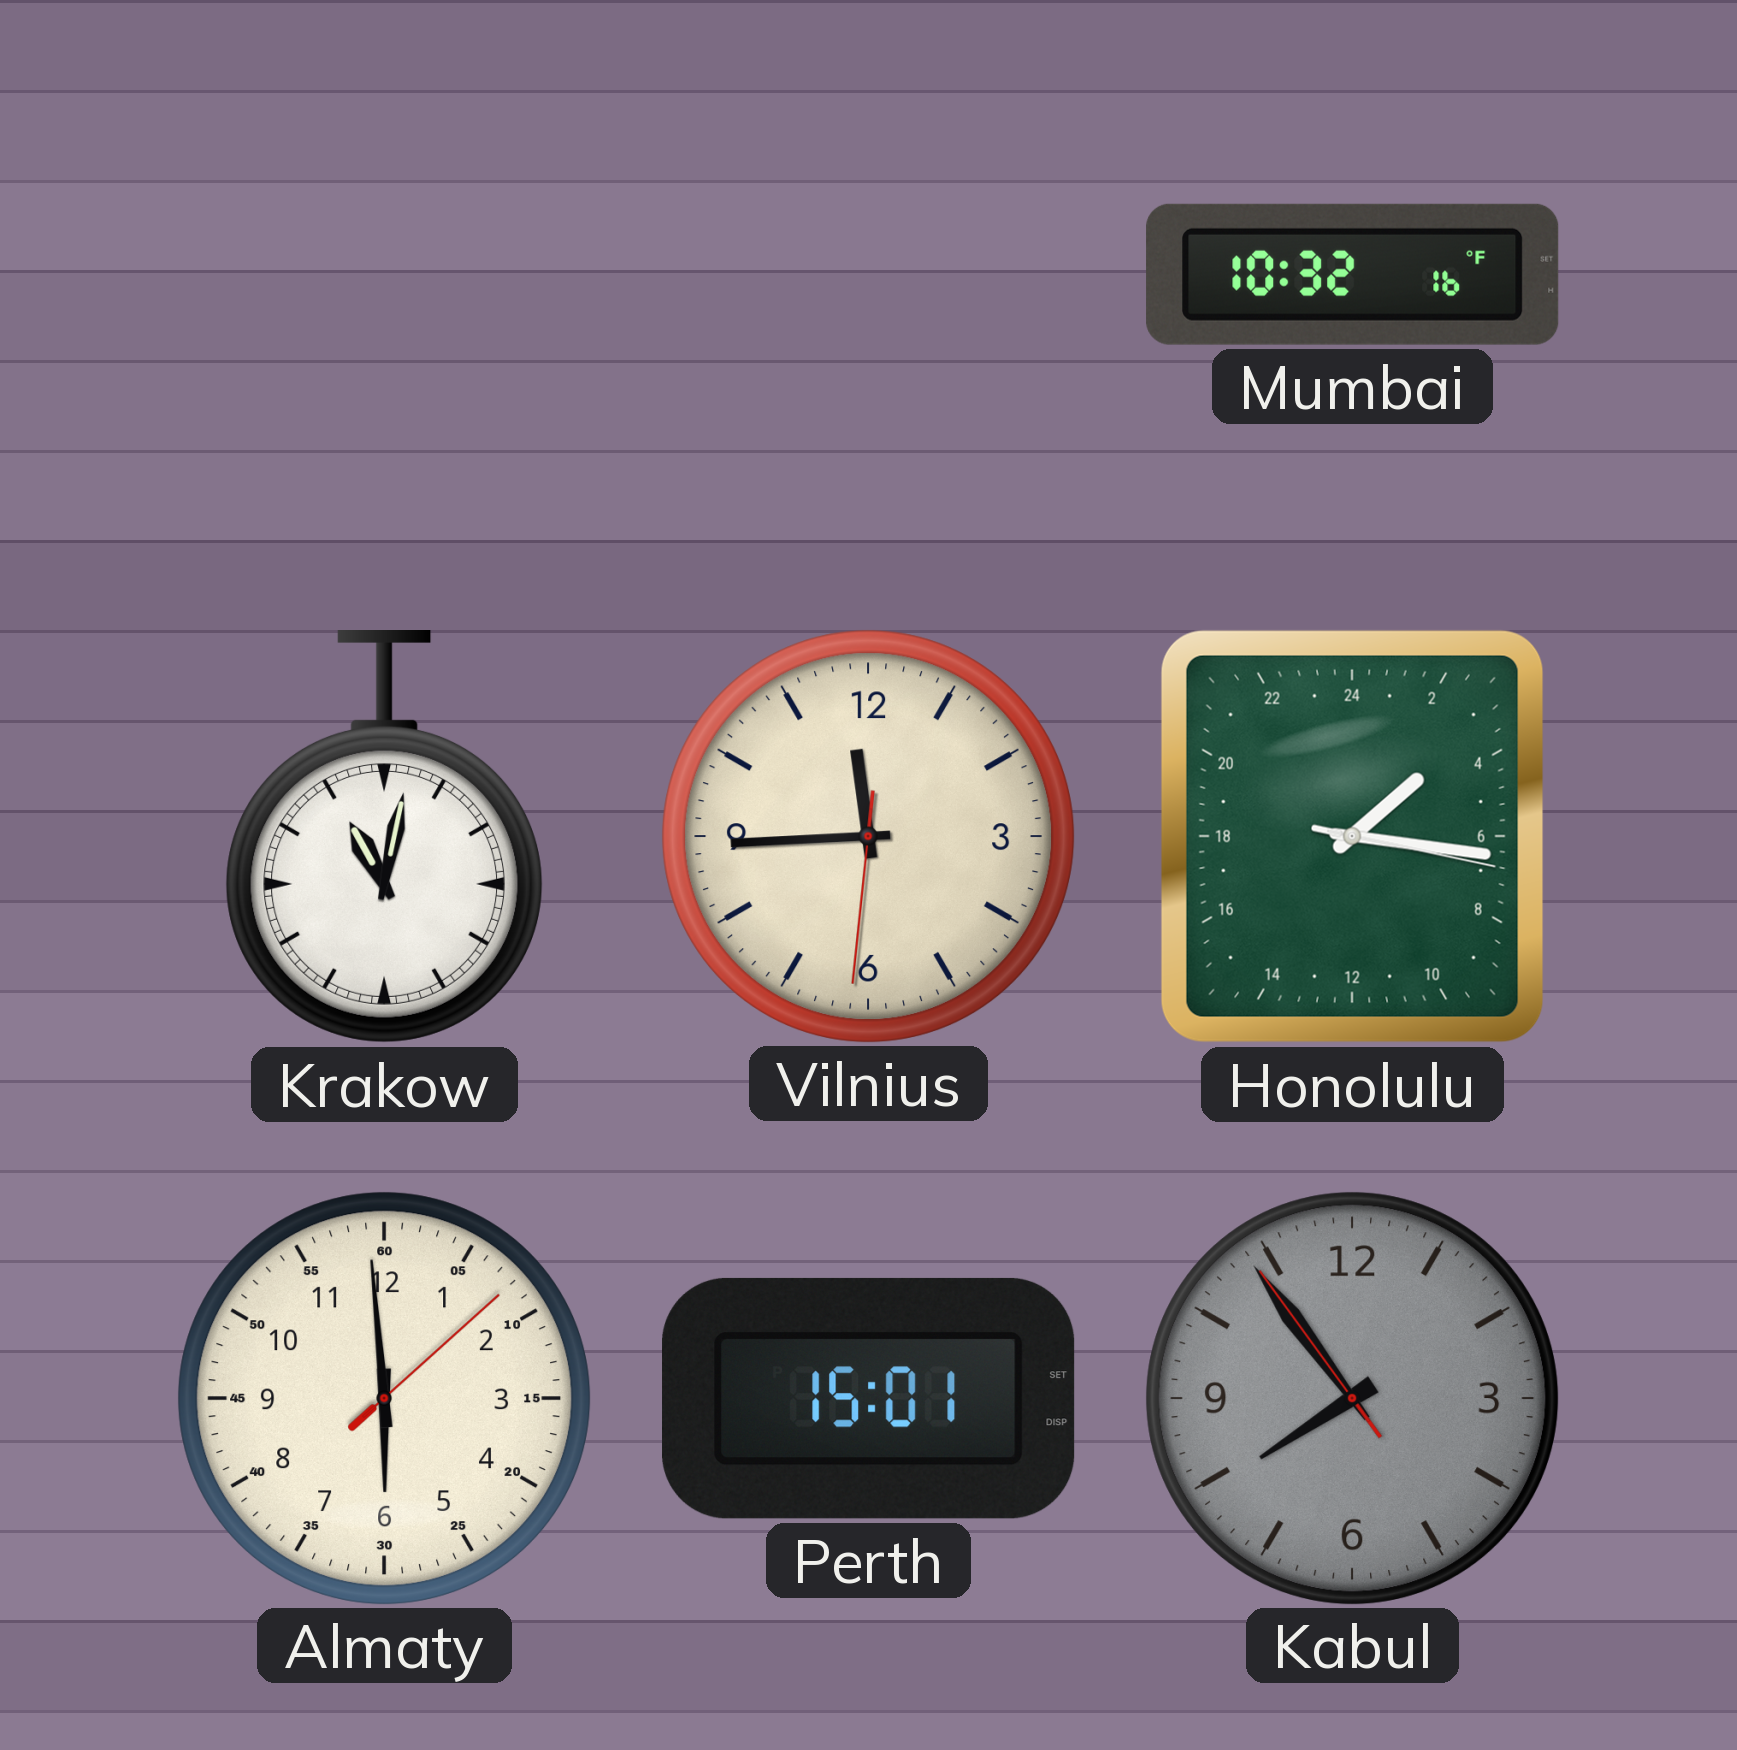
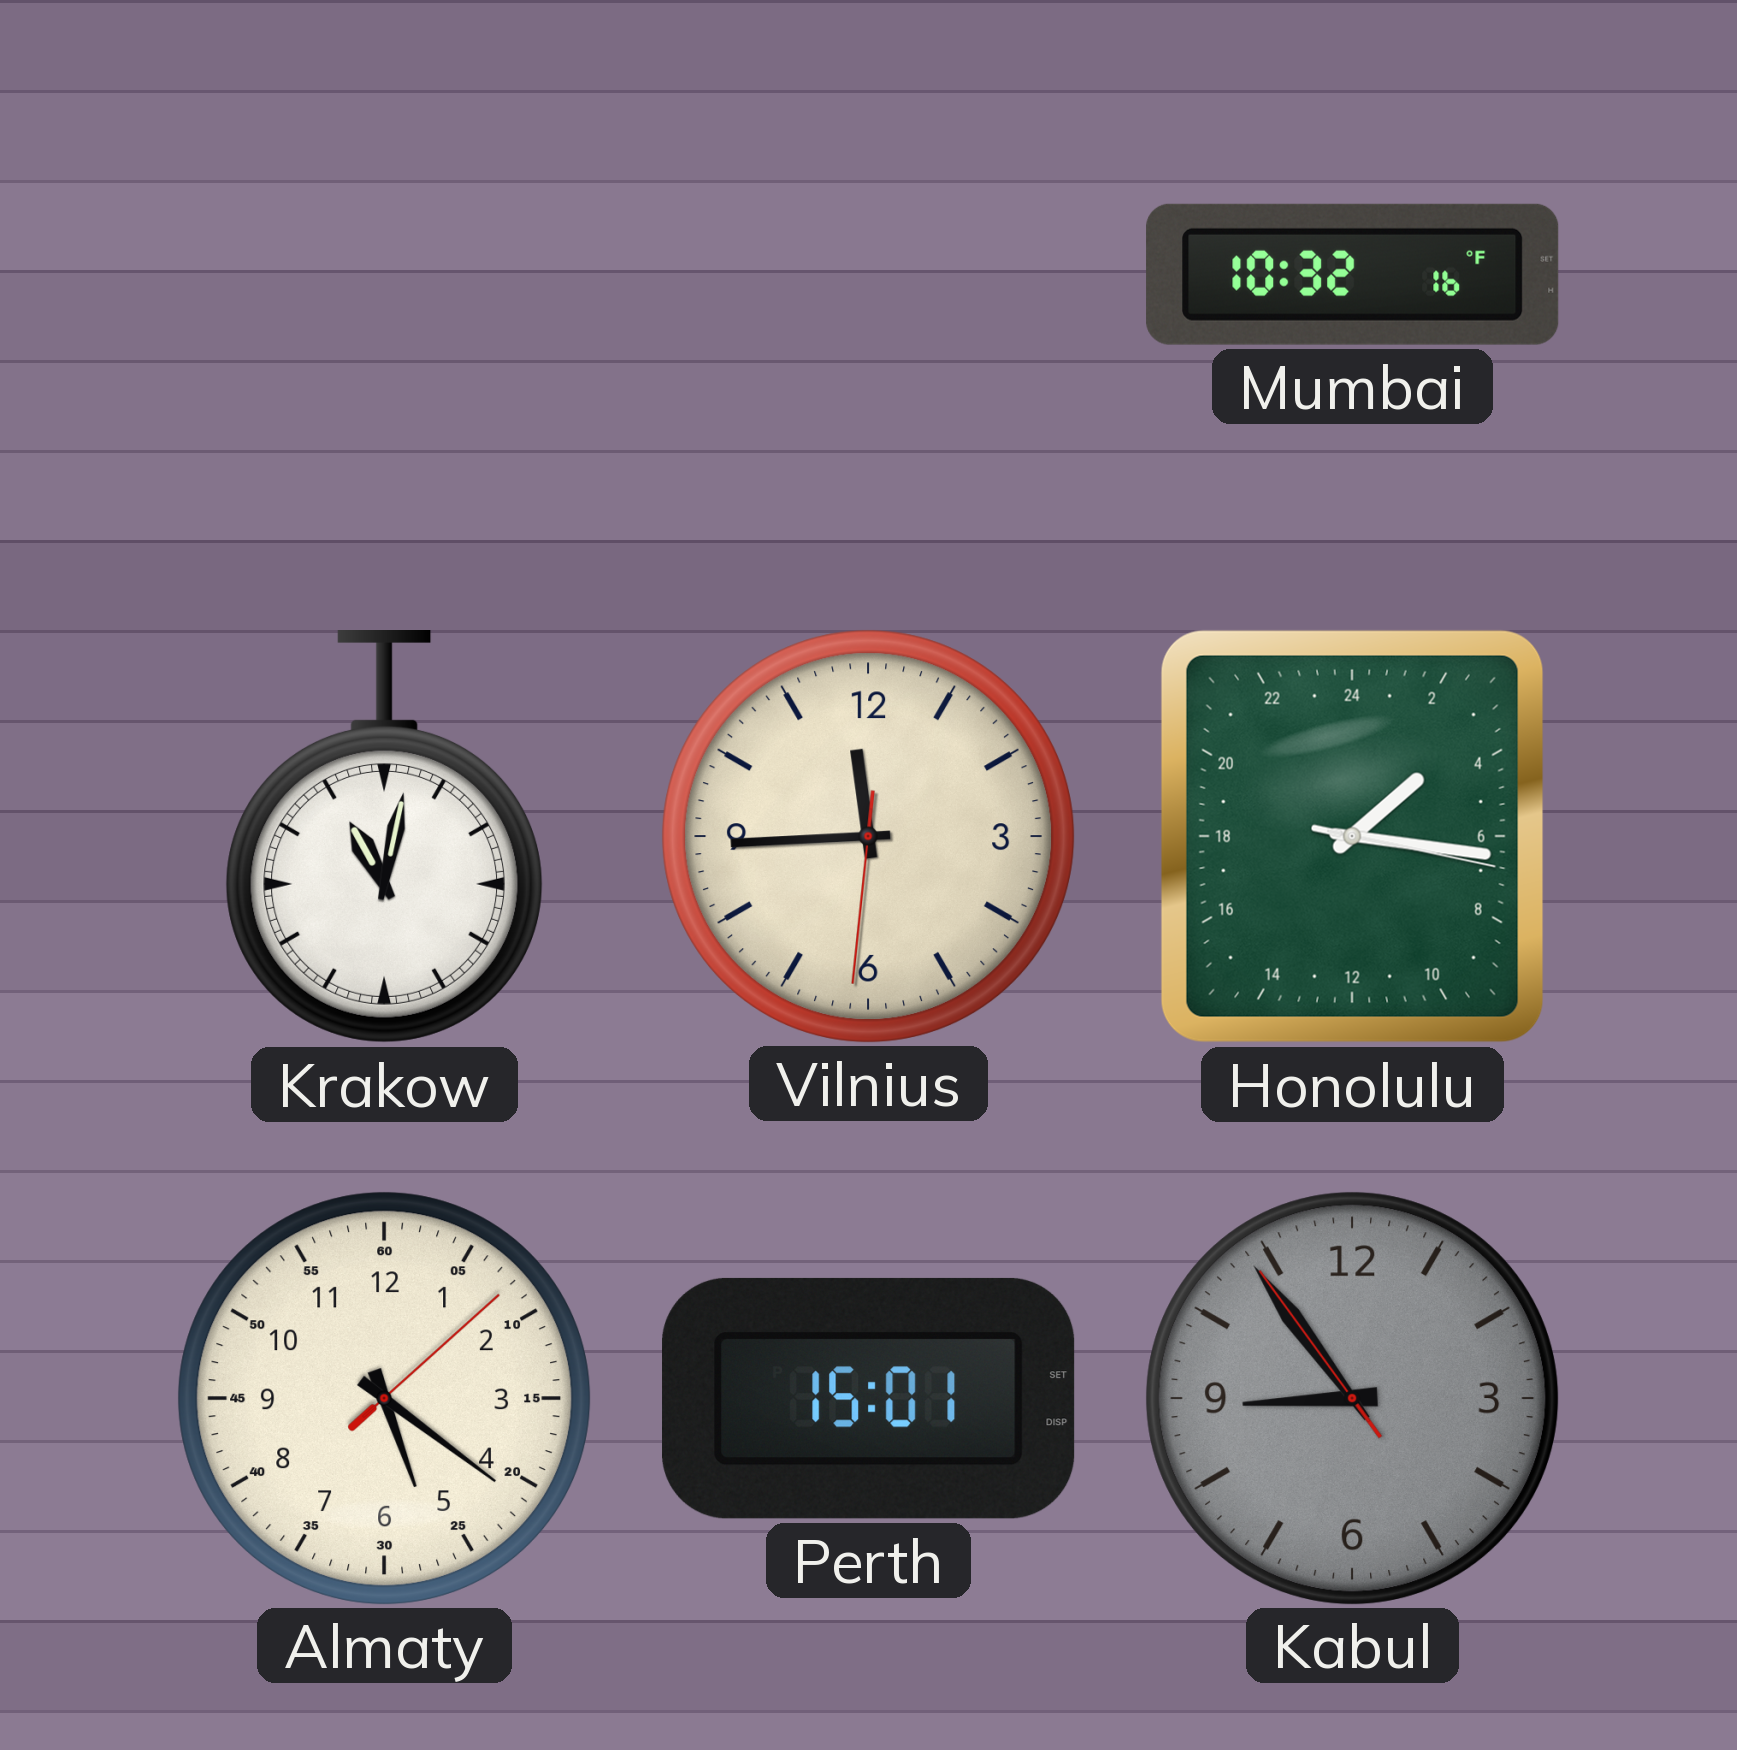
Almaty: 5:59 -> 5:21 (384, 1398)
Kabul: 7:53 -> 8:53 (1352, 1398)
